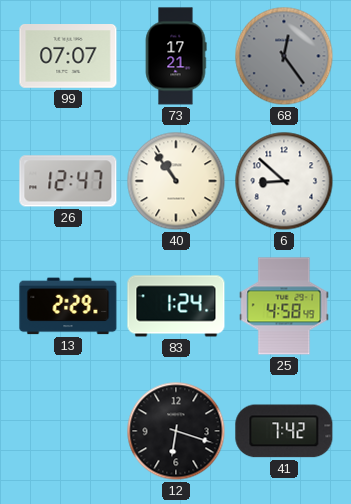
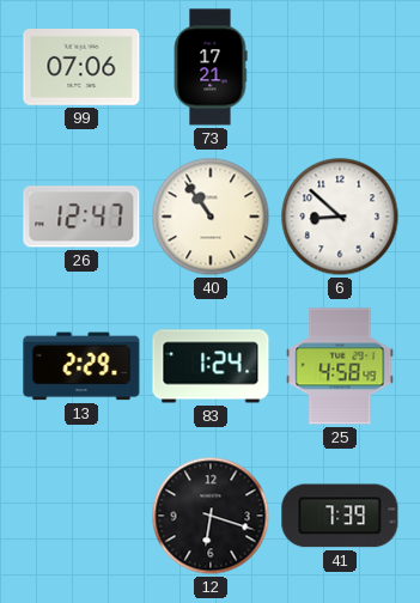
99: 07:07 -> 07:06 (81, 68)
68: 12:24 -> none (284, 56)
41: 7:42 -> 7:39 (340, 516)
